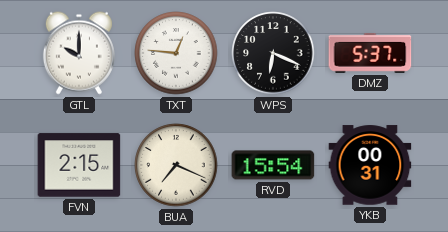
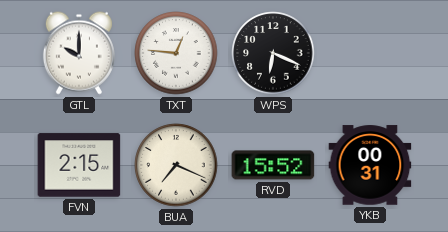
DMZ: 5:37 -> none (370, 53)
RVD: 15:54 -> 15:52 (273, 165)
